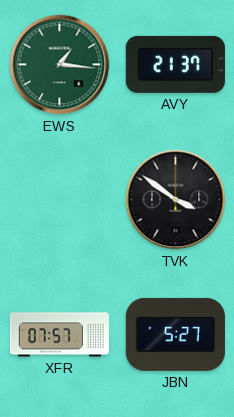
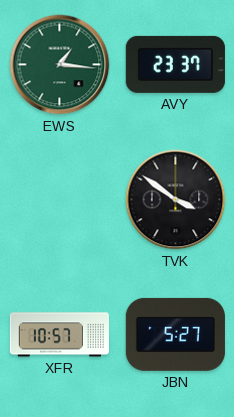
AVY: 21:37 -> 23:37 (175, 64)
XFR: 07:57 -> 10:57 (59, 335)
